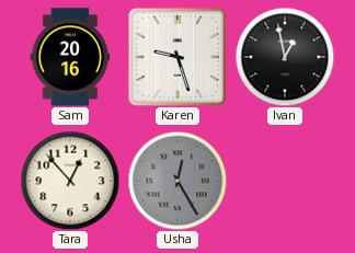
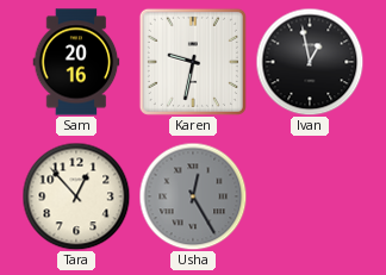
Karen: 9:27 -> 9:32 (193, 62)
